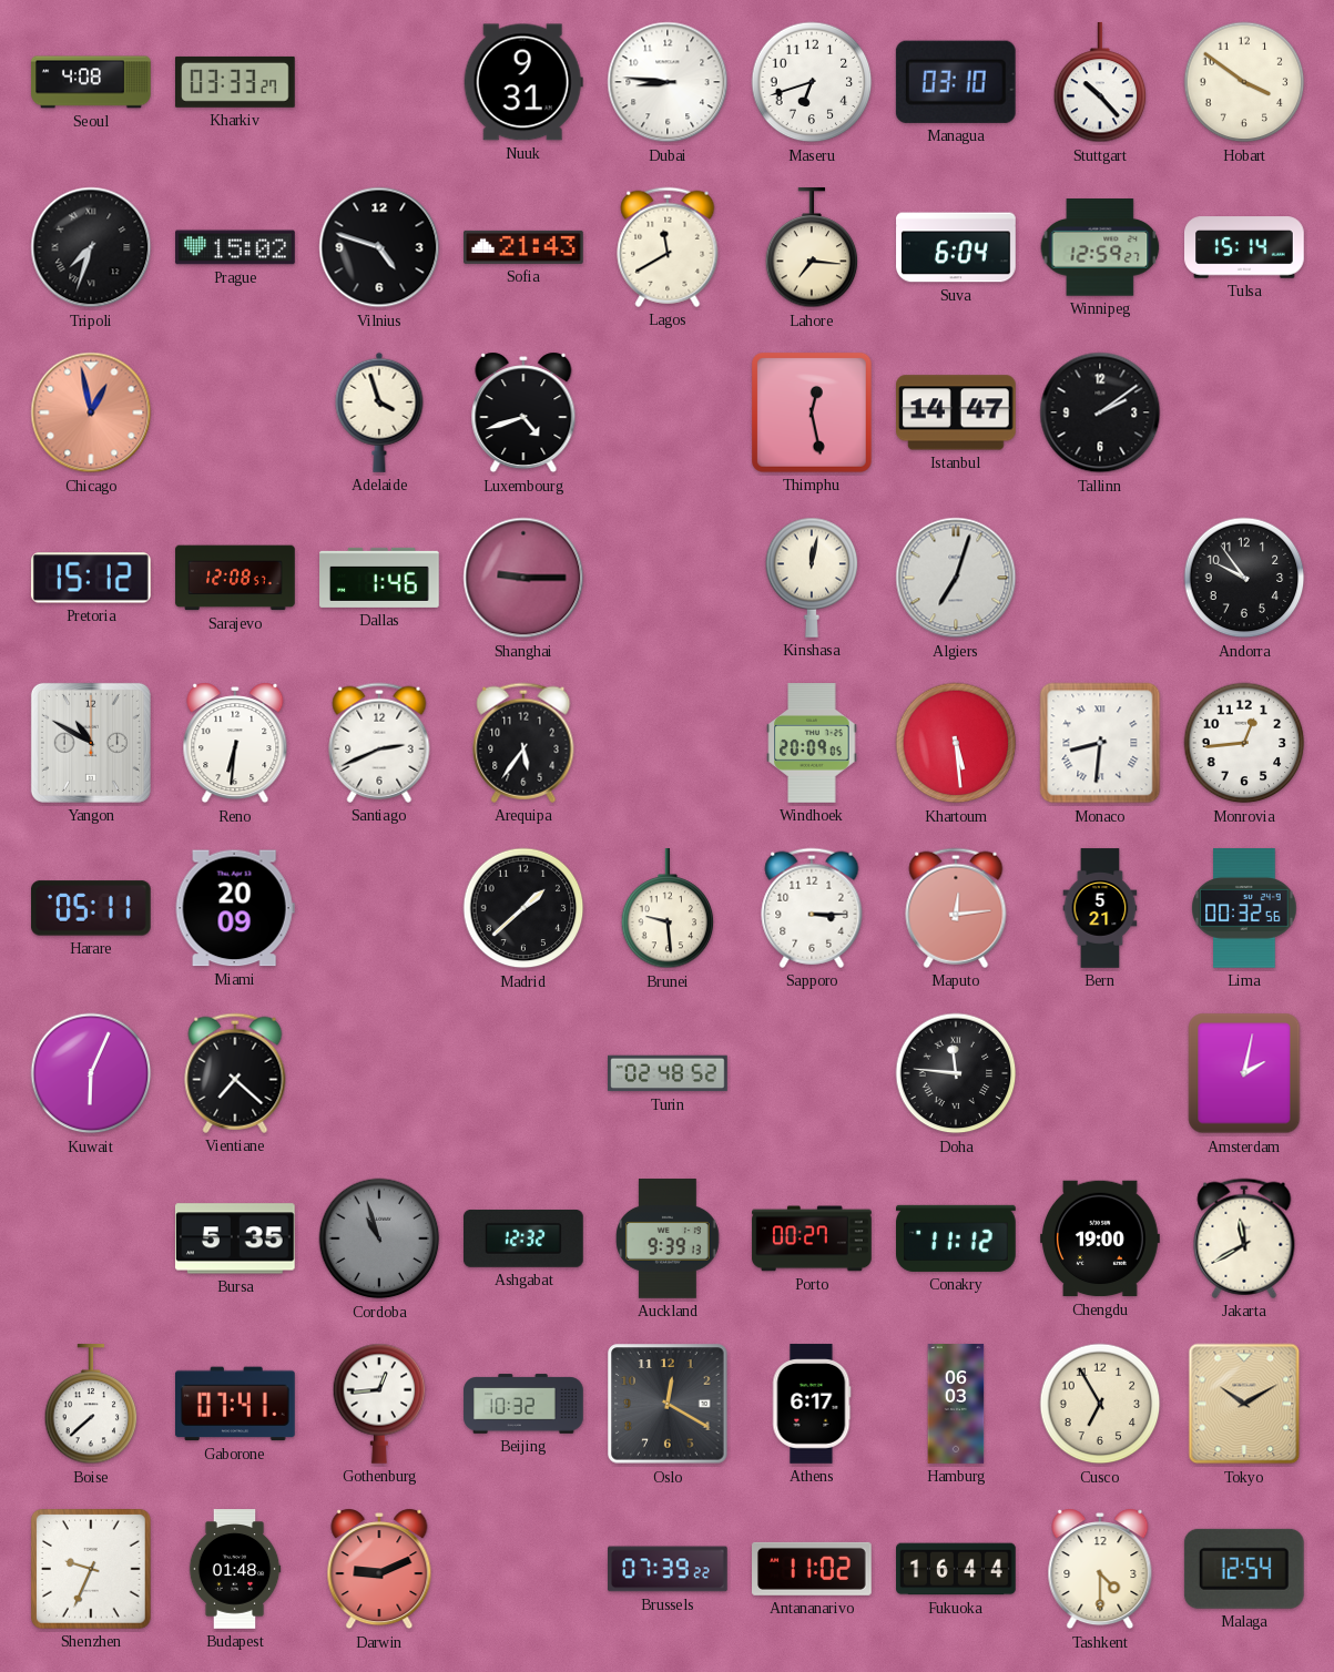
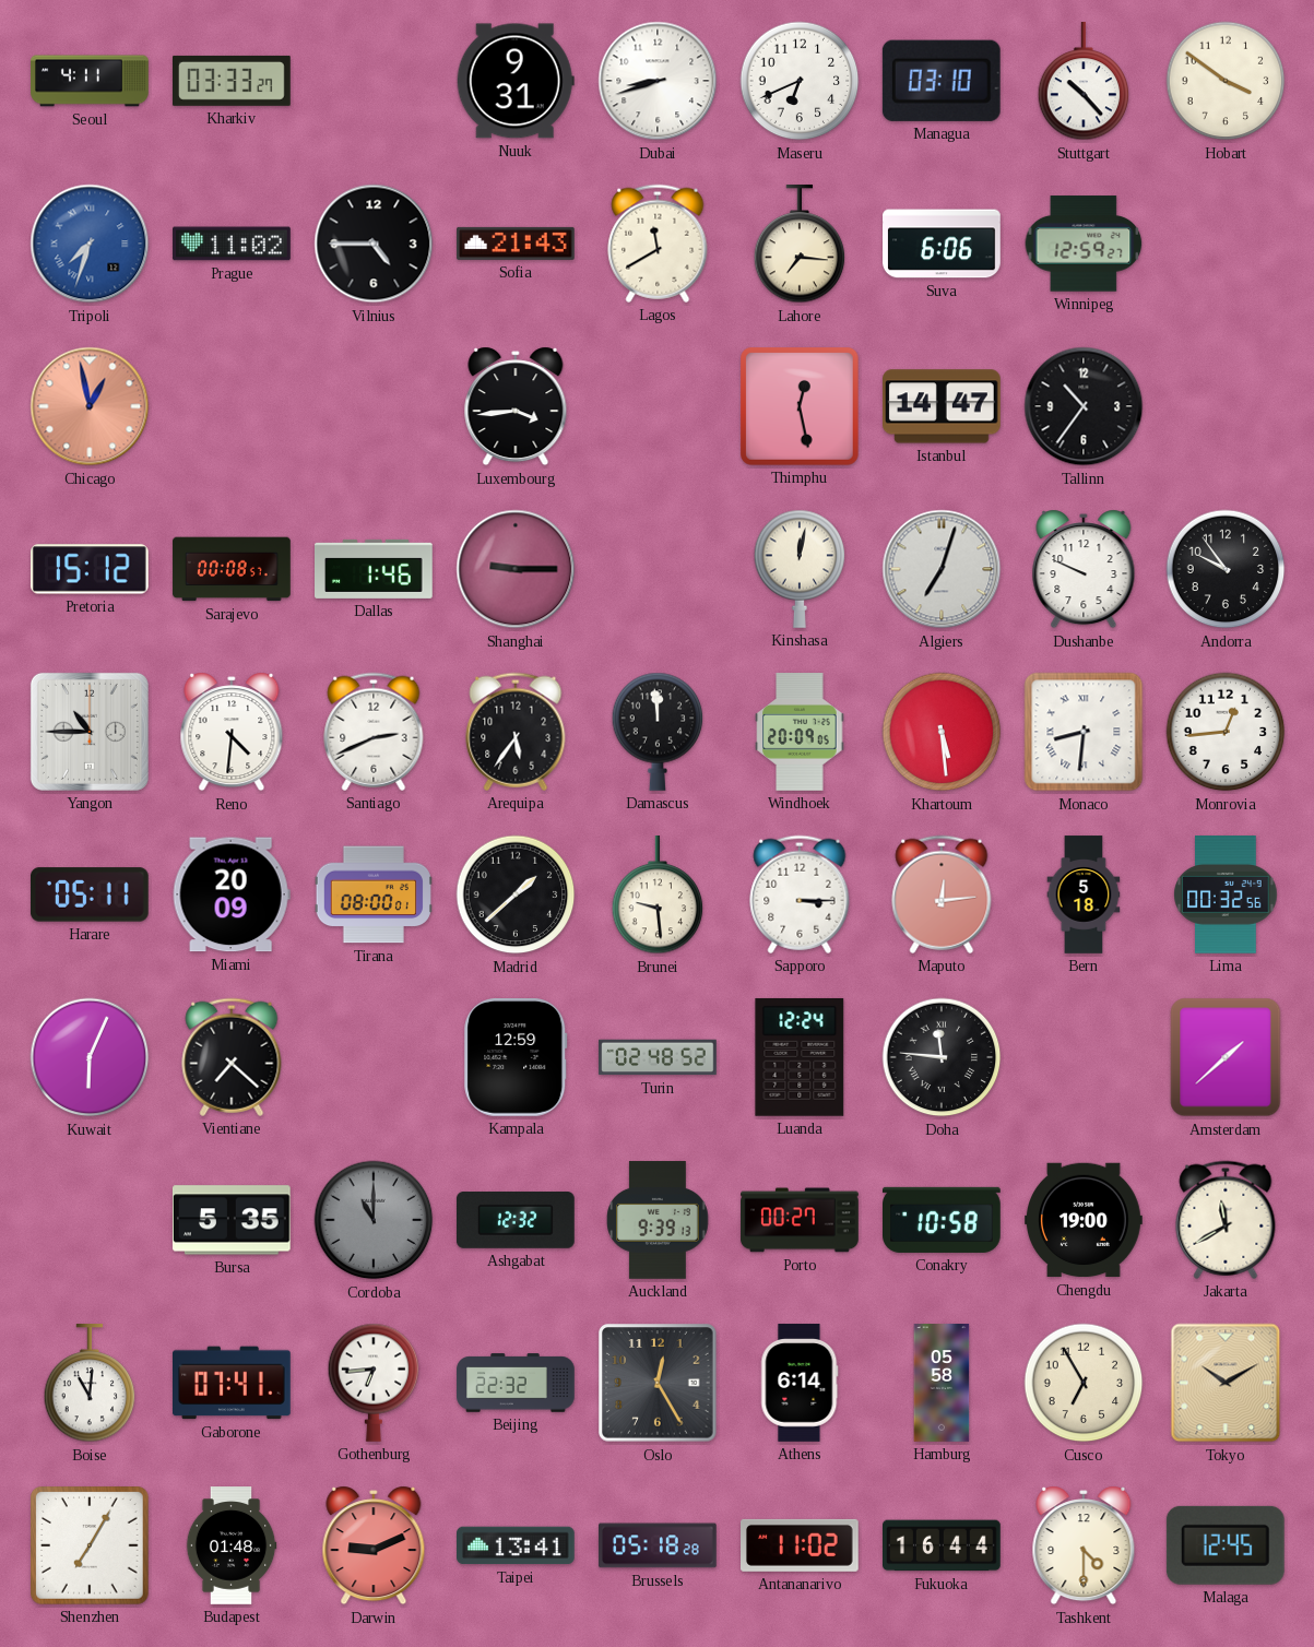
Seoul: 4:08 -> 4:11 (90, 81)
Dubai: 8:46 -> 8:42 (658, 81)
Maseru: 6:42 -> 6:41 (800, 81)
Tripoli dial: black -> blue (90, 244)
Prague: 15:02 -> 11:02 (232, 244)
Vilnius: 4:48 -> 4:45 (374, 244)
Suva: 6:04 -> 6:06 (942, 244)
Tulsa: 15:14 -> none (1244, 247)
Adelaide: 3:57 -> none (379, 412)
Luxembourg: 4:42 -> 3:44 (516, 406)
Tallinn: 2:09 -> 10:36 (1084, 406)
Sarajevo: 12:08 -> 00:08 (232, 569)
Dushanbe: none -> 9:49 (1084, 569)
Yangon: 10:50 -> 10:45 (90, 732)
Reno: 6:31 -> 4:31 (232, 732)
Damascus: none -> 11:59 (658, 732)
Tirana: none -> 08:00 (372, 894)
Bern: 5:21 -> 5:18 (1084, 894)
Kampala: none -> 12:59 (516, 1058)
Luanda: none -> 12:24 (800, 1057)
Amsterdam: 2:02 -> 1:38 (1226, 1057)
Cordoba: 10:57 -> 11:00 (374, 1220)
Conakry: 11:12 -> 10:58 (942, 1220)
Boise: 7:38 -> 11:01 (90, 1384)
Gothenburg: 12:44 -> 6:44 (374, 1383)
Beijing: 10:32 -> 22:32 (516, 1383)
Oslo: 12:20 -> 12:25 (658, 1383)
Athens: 6:17 -> 6:14 (800, 1383)
Hamburg: 06:03 -> 05:58 (942, 1383)
Shenzhen: 9:34 -> 7:05 (91, 1547)
Taipei: none -> 13:41 (517, 1545)
Brussels: 07:39 -> 05:18 (659, 1545)
Malaga: 12:54 -> 12:45 (1226, 1545)
